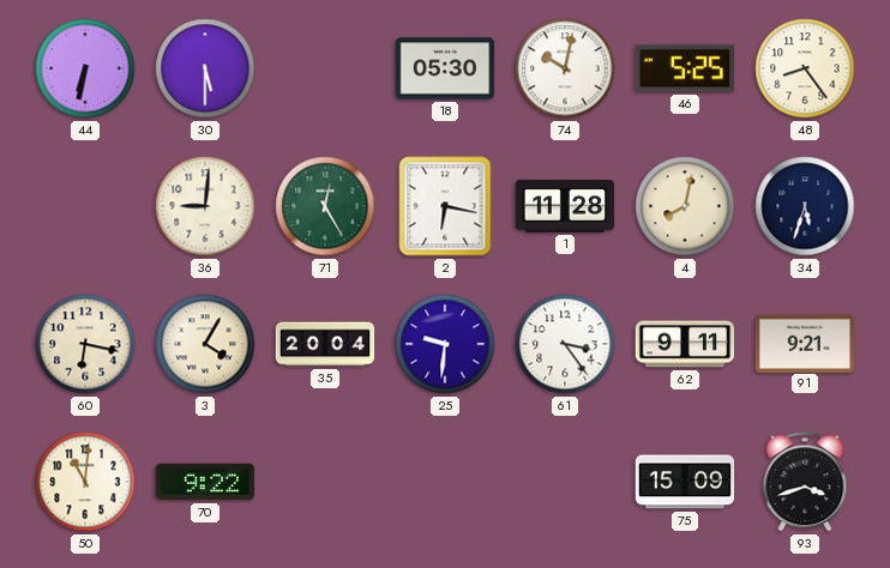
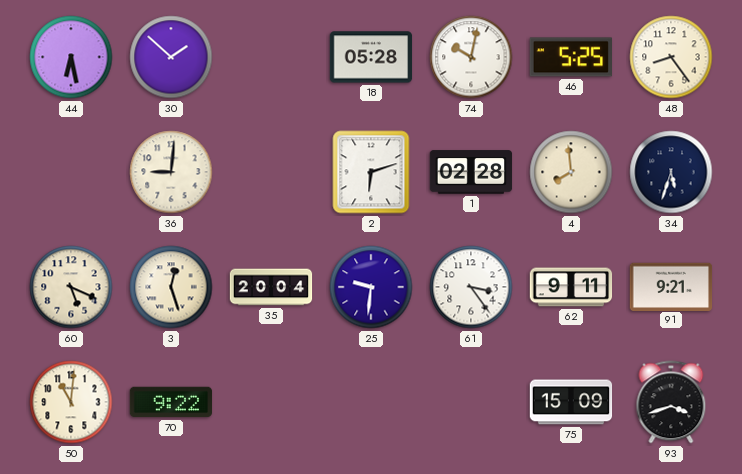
44: 6:32 -> 6:28 (71, 57)
30: 5:30 -> 1:52 (171, 57)
18: 05:30 -> 05:28 (371, 57)
71: 12:25 -> none (325, 206)
2: 6:17 -> 6:12 (371, 172)
1: 11:28 -> 02:28 (471, 172)
4: 8:02 -> 7:59 (571, 172)
60: 6:17 -> 5:19 (71, 287)
3: 4:05 -> 12:27 (171, 287)
